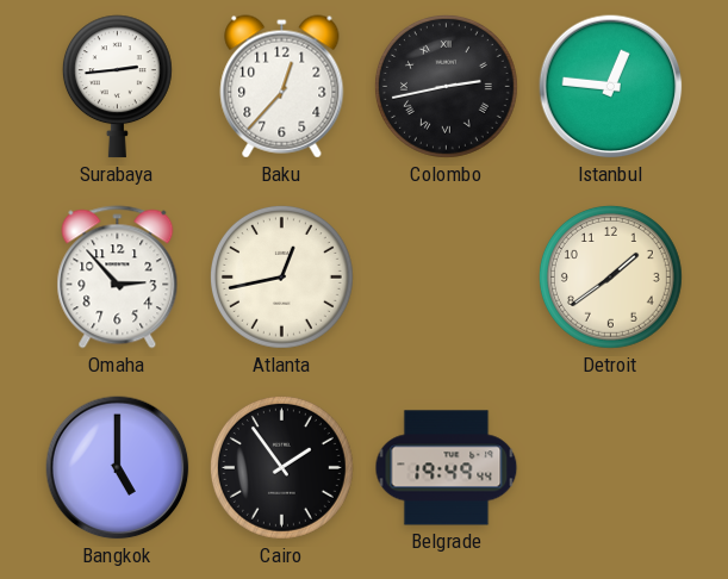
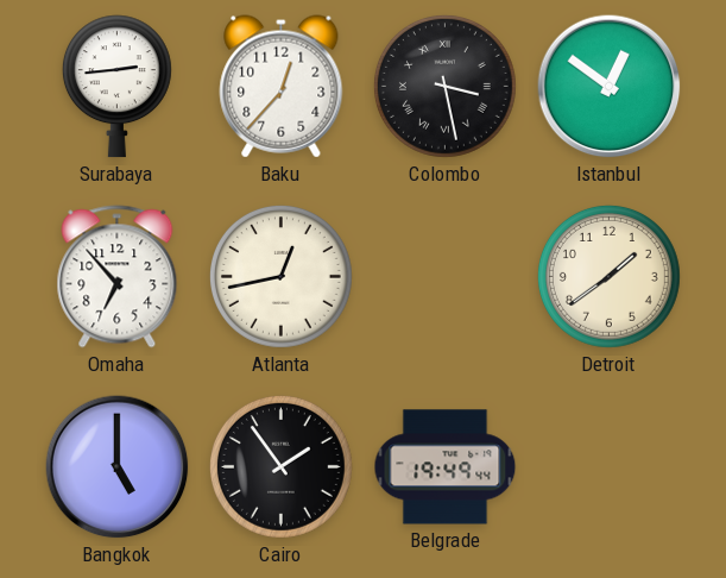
Colombo: 2:43 -> 3:28 (444, 86)
Istanbul: 12:46 -> 12:51 (610, 87)
Omaha: 2:53 -> 6:53 (118, 277)
